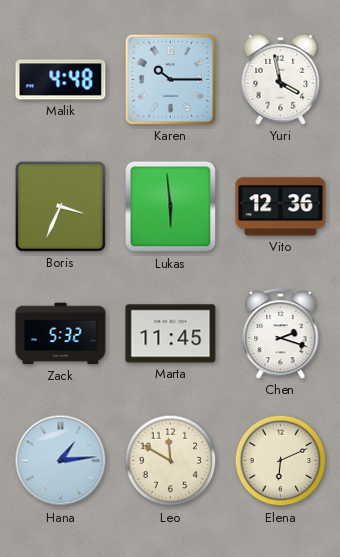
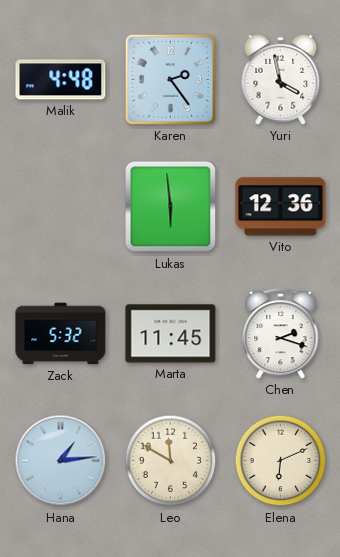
Karen: 10:15 -> 2:24 (170, 79)
Boris: 3:34 -> none (60, 206)
